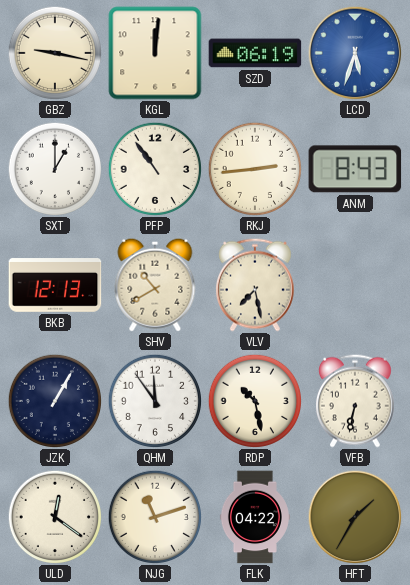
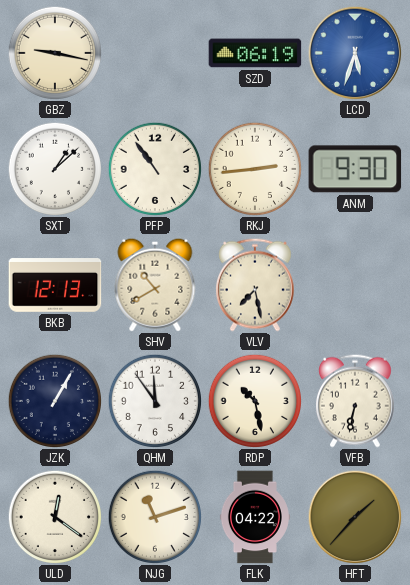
KGL: 12:01 -> none (155, 53)
SXT: 1:00 -> 1:08 (54, 168)
ANM: 8:43 -> 9:30 (355, 169)
HFT: 1:35 -> 1:37 (355, 517)
